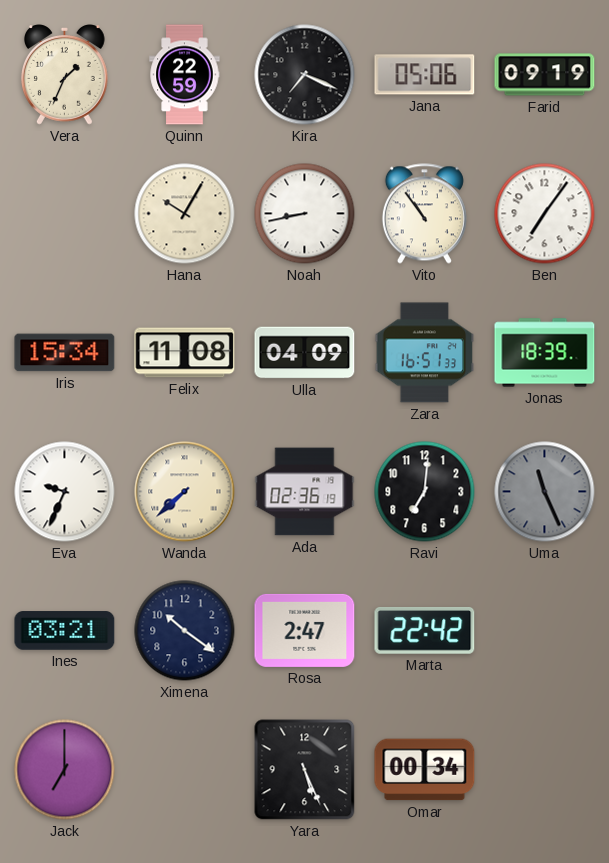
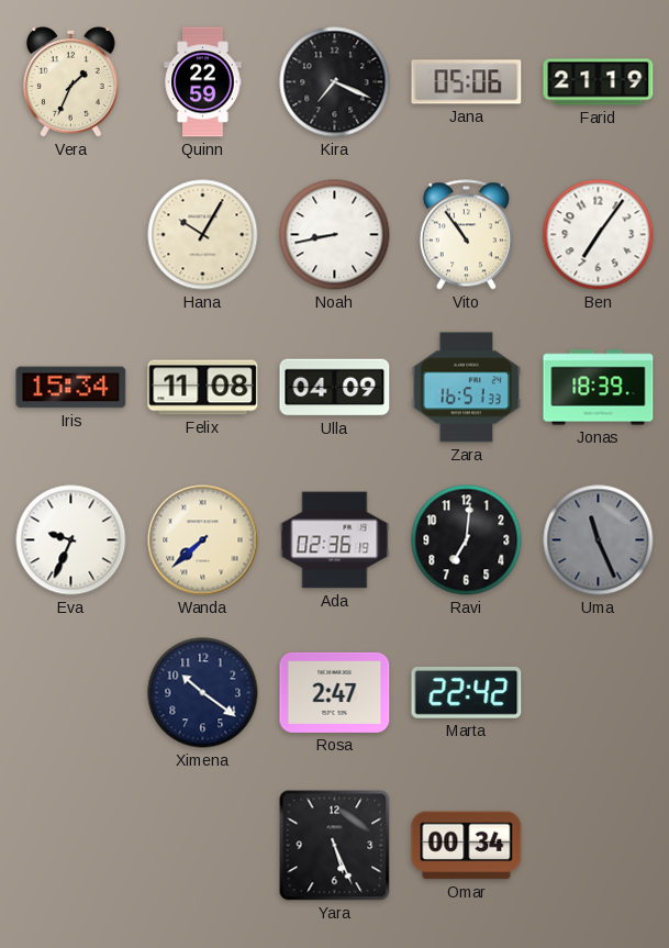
Farid: 09:19 -> 21:19 (599, 82)
Ines: 03:21 -> none (65, 631)
Jack: 7:00 -> none (65, 770)
